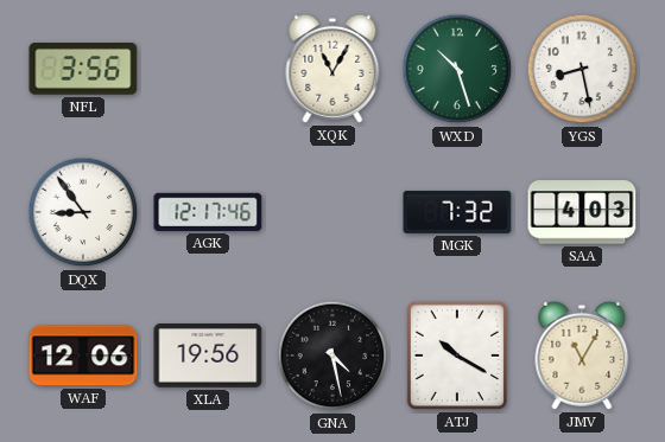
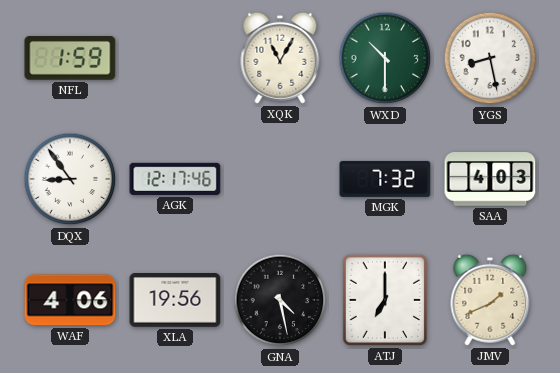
NFL: 3:56 -> 1:59 (70, 58)
WXD: 10:27 -> 10:30 (385, 58)
WAF: 12:06 -> 4:06 (70, 300)
ATJ: 10:20 -> 7:00 (385, 300)
JMV: 11:05 -> 1:41 (490, 300)
